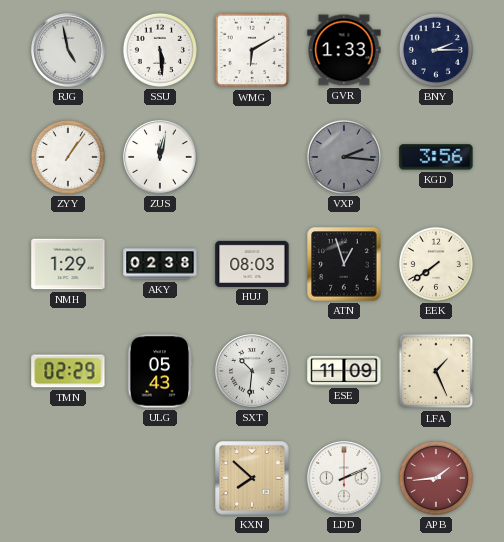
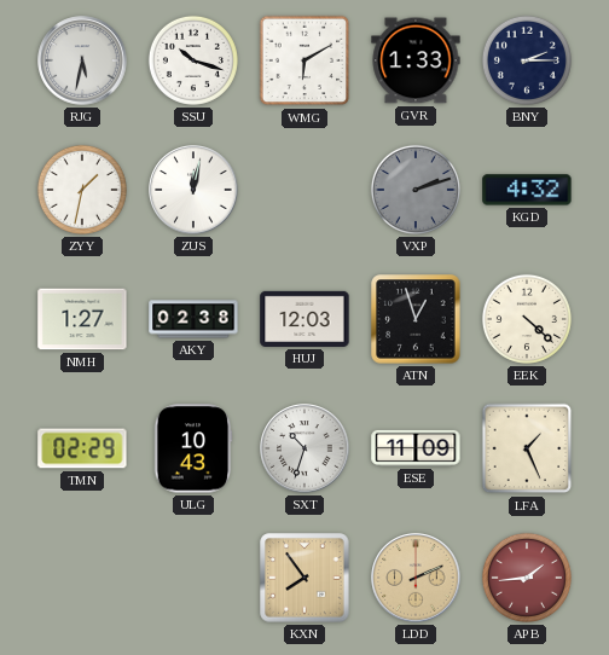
RJG: 4:58 -> 5:32 (82, 60)
SSU: 5:29 -> 10:18 (193, 60)
ZYY: 1:06 -> 1:32 (82, 190)
VXP: 2:16 -> 2:12 (416, 190)
KGD: 3:56 -> 4:32 (527, 190)
NMH: 1:29 -> 1:27 (82, 319)
HUJ: 08:03 -> 12:03 (304, 319)
EEK: 7:39 -> 4:22 (527, 319)
ULG: 05:43 -> 10:43 (193, 448)
SXT: 10:31 -> 10:33 (304, 448)
KXN: 7:52 -> 7:54 (304, 578)
LDD dial: white -> champagne (416, 578)
